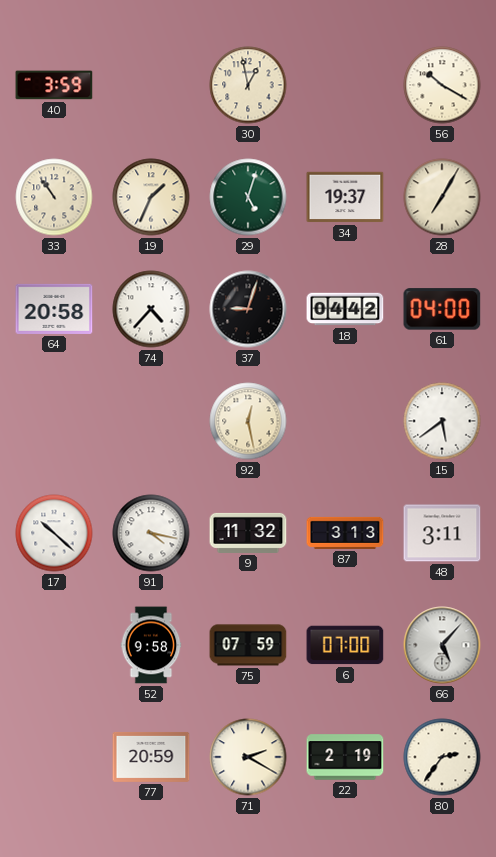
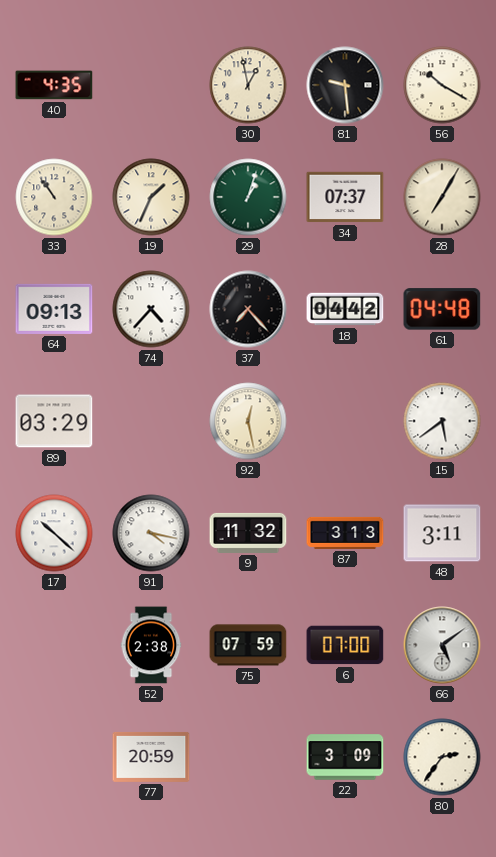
40: 3:59 -> 4:35 (54, 85)
81: none -> 9:29 (345, 85)
29: 5:03 -> 1:03 (248, 197)
34: 19:37 -> 07:37 (345, 197)
64: 20:58 -> 09:13 (54, 309)
37: 9:03 -> 7:23 (248, 309)
61: 04:00 -> 04:48 (442, 309)
89: none -> 03:29 (54, 421)
52: 9:58 -> 2:38 (151, 645)
66: 5:07 -> 5:09 (442, 645)
71: 2:20 -> none (248, 757)
22: 2:19 -> 3:09 (345, 757)
